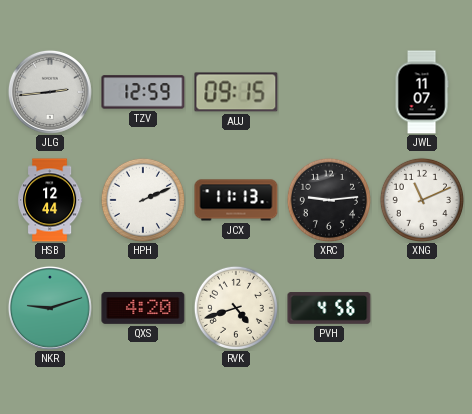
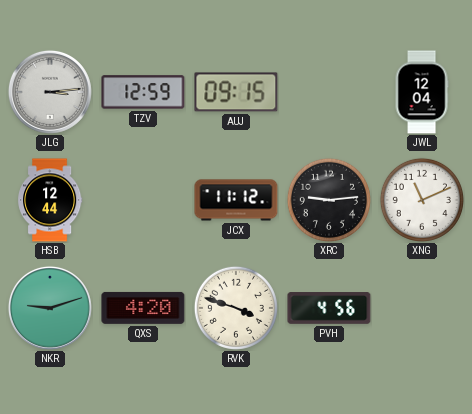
JLG: 2:44 -> 3:14 (50, 92)
JWL: 11:07 -> 12:04 (422, 92)
HPH: 2:11 -> none (143, 200)
JCX: 11:13 -> 11:12 (236, 200)
RVK: 4:42 -> 3:48 (236, 308)
